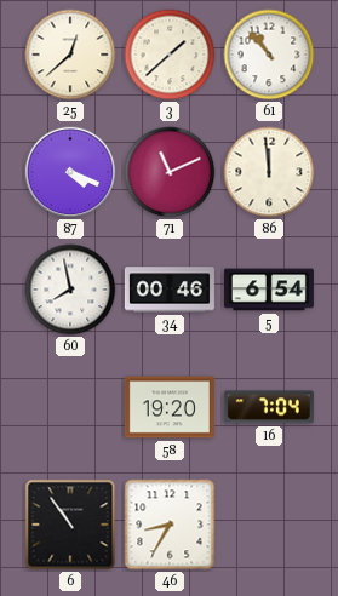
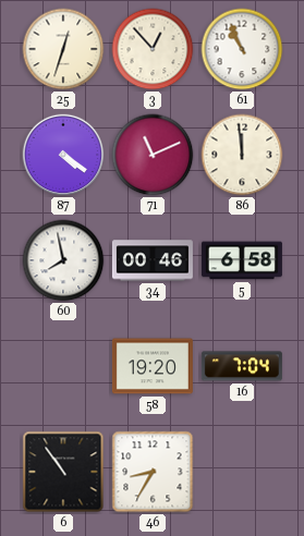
25: 12:38 -> 12:33 (63, 49)
3: 1:38 -> 12:53 (153, 49)
61: 10:53 -> 10:56 (242, 49)
87: 4:19 -> 4:21 (63, 155)
5: 6:54 -> 6:58 (242, 260)
